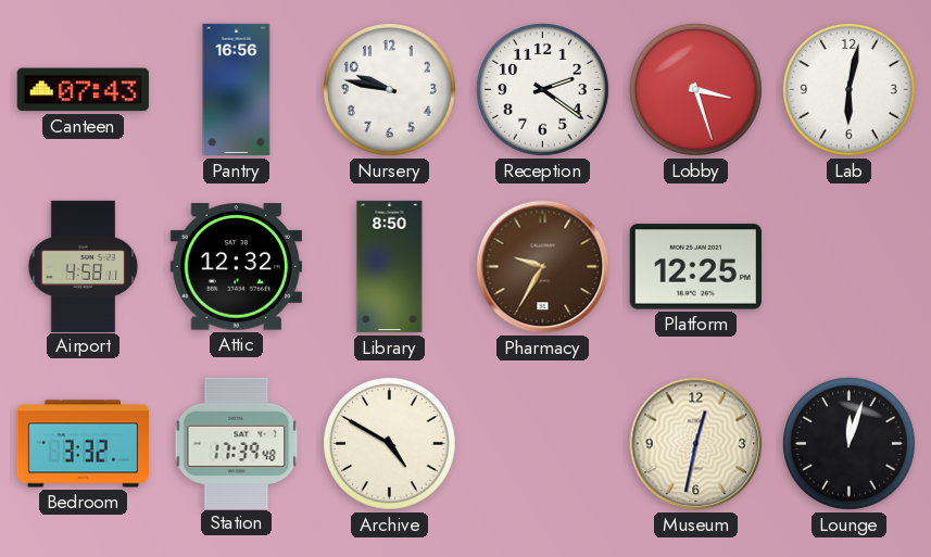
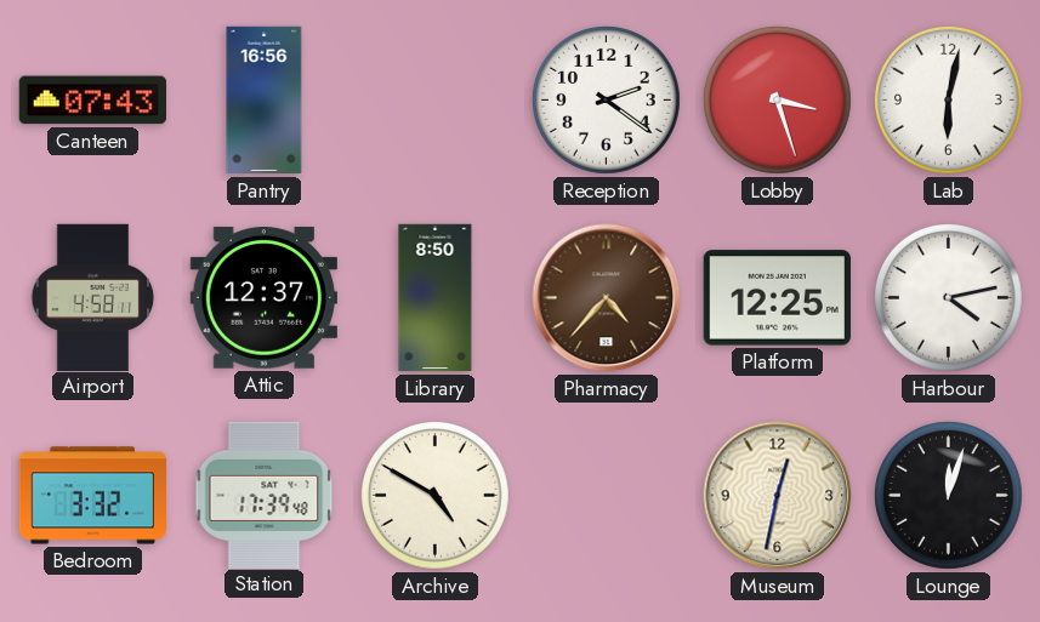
Nursery: 9:47 -> none (389, 89)
Attic: 12:32 -> 12:37 (263, 298)
Pharmacy: 9:35 -> 4:37 (607, 298)
Harbour: none -> 4:13 (948, 297)
